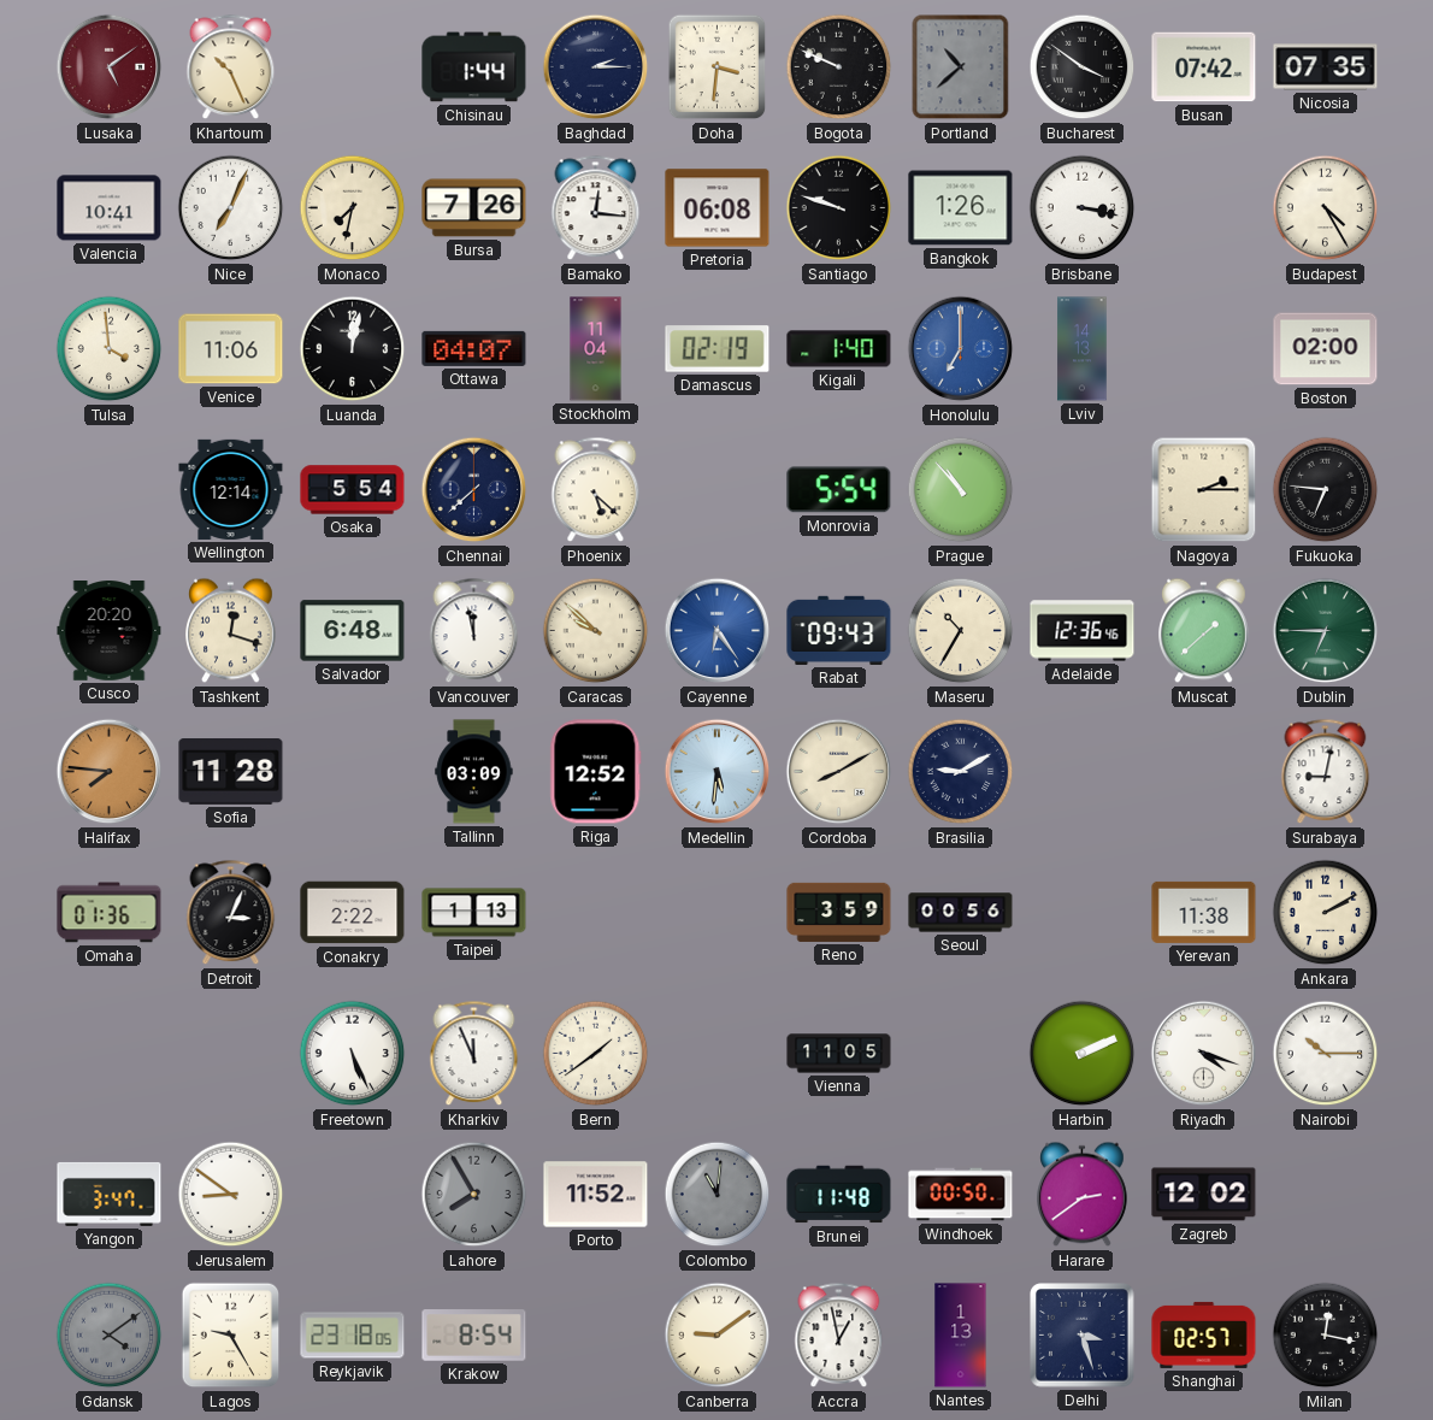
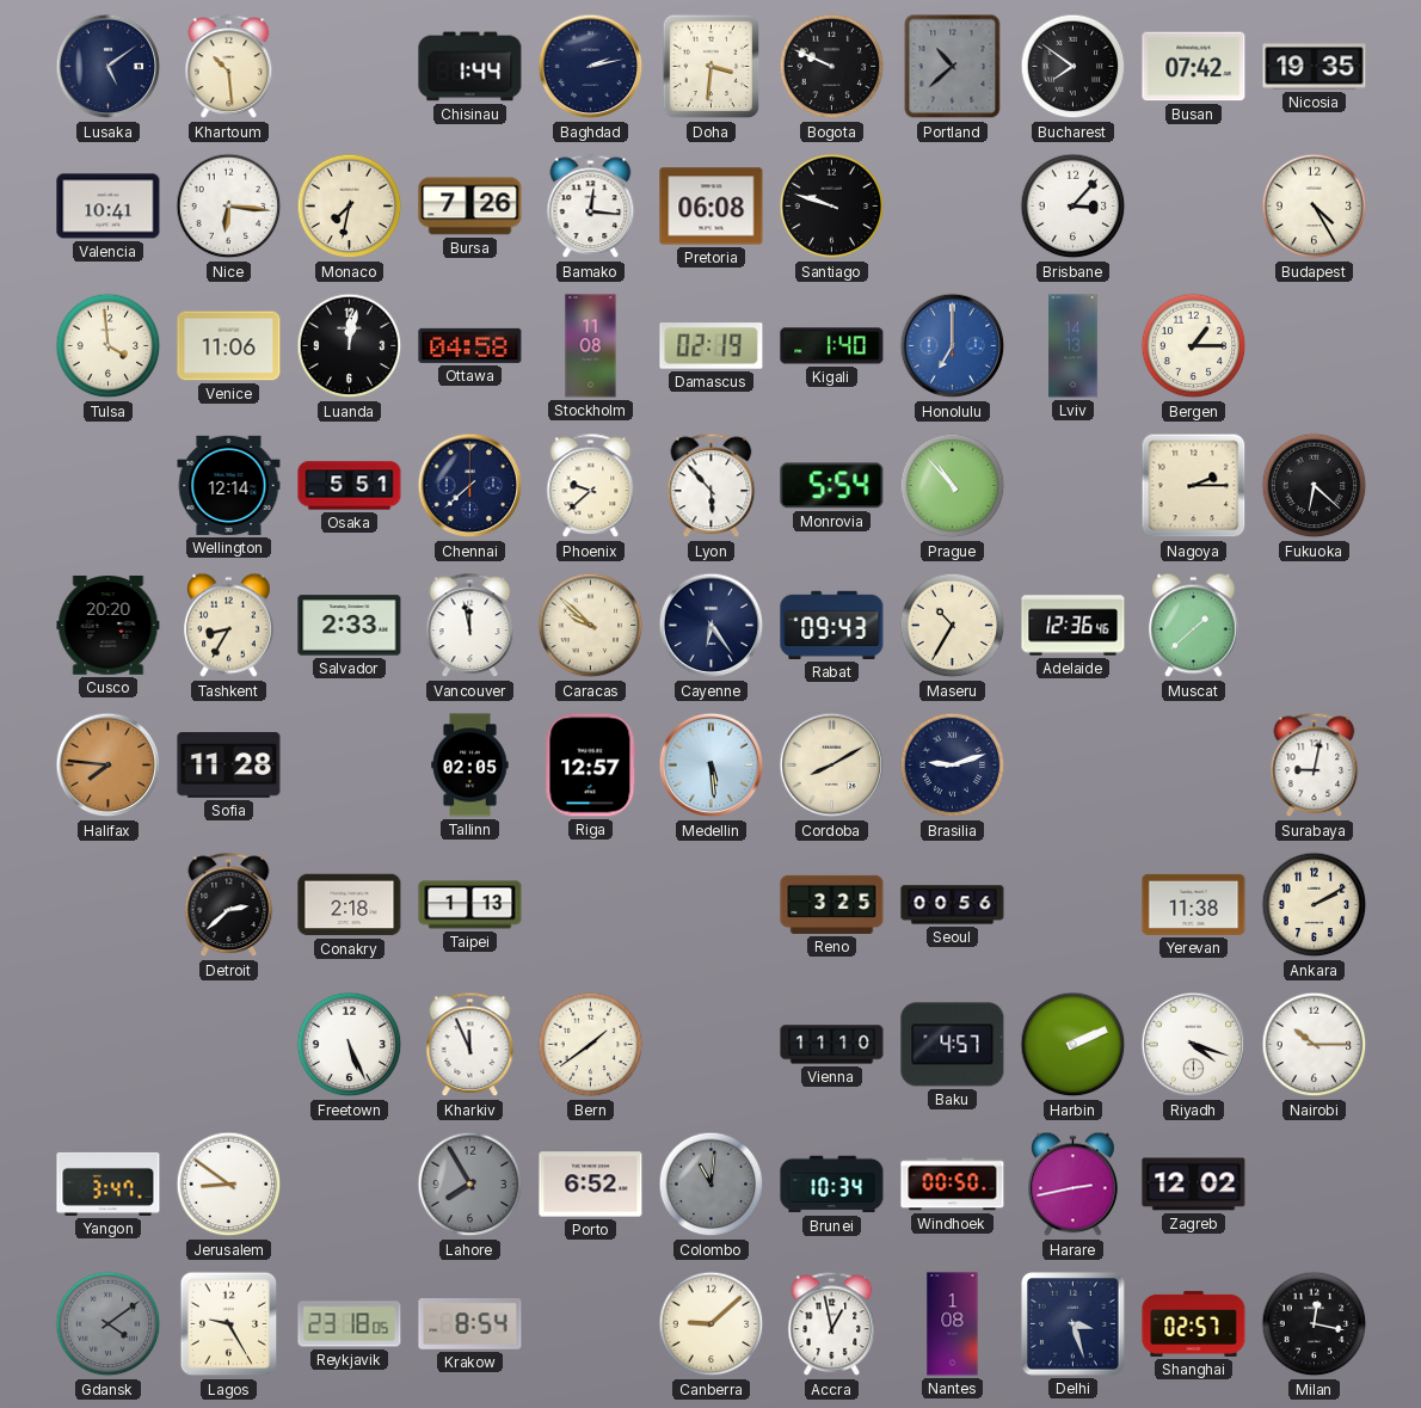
Lusaka dial: burgundy -> navy (109, 67)
Khartoum: 10:26 -> 10:29 (229, 67)
Baghdad: 2:15 -> 2:13 (591, 67)
Bucharest: 3:51 -> 7:51 (1074, 67)
Nicosia: 07:35 -> 19:35 (1315, 67)
Nice: 7:04 -> 6:16 (229, 207)
Bangkok: 1:26 -> none (961, 208)
Brisbane: 3:17 -> 3:07 (1074, 207)
Ottawa: 04:07 -> 04:58 (470, 345)
Stockholm: 11:04 -> 11:08 (591, 346)
Bergen: none -> 1:15 (1194, 346)
Boston: 02:00 -> none (1326, 349)
Osaka: 5:54 -> 5:51 (350, 486)
Phoenix: 5:22 -> 9:38 (591, 486)
Lyon: none -> 5:53 (712, 486)
Fukuoka: 6:46 -> 6:22 (1315, 486)
Tashkent: 12:18 -> 8:35 (229, 626)
Salvador: 6:48 -> 2:33 (350, 626)
Cayenne dial: blue -> navy (712, 626)
Dublin: 6:45 -> none (1326, 631)
Tallinn: 03:09 -> 02:05 (470, 766)
Riga: 12:52 -> 12:57 (591, 766)
Medellin: 5:31 -> 5:29 (712, 766)
Brasilia: 9:10 -> 9:12 (953, 766)
Omaha: 01:36 -> none (110, 913)
Detroit: 3:04 -> 2:38 (229, 905)
Conakry: 2:22 -> 2:18 (350, 905)
Reno: 3:59 -> 3:25 (832, 904)
Vienna: 11:05 -> 11:10 (832, 1045)
Baku: none -> 4:57 (953, 1045)
Porto: 11:52 -> 6:52 (591, 1185)
Brunei: 11:48 -> 10:34 (832, 1185)
Harare: 2:39 -> 2:43 (1074, 1185)
Canberra: 9:09 -> 9:08 (712, 1324)
Nantes: 1:13 -> 1:08 (953, 1324)
